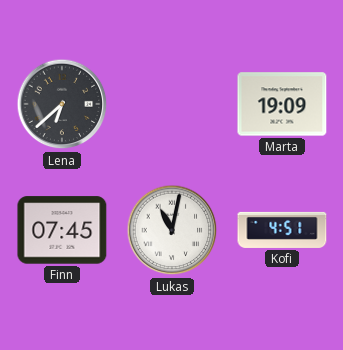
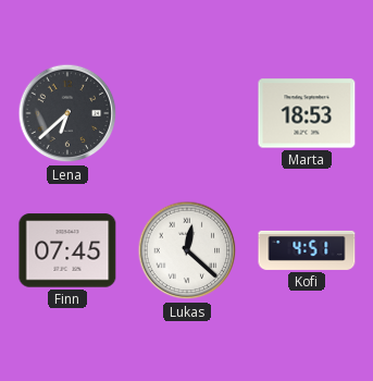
Marta: 19:09 -> 18:53 (307, 113)
Lukas: 11:02 -> 12:22 (187, 250)
